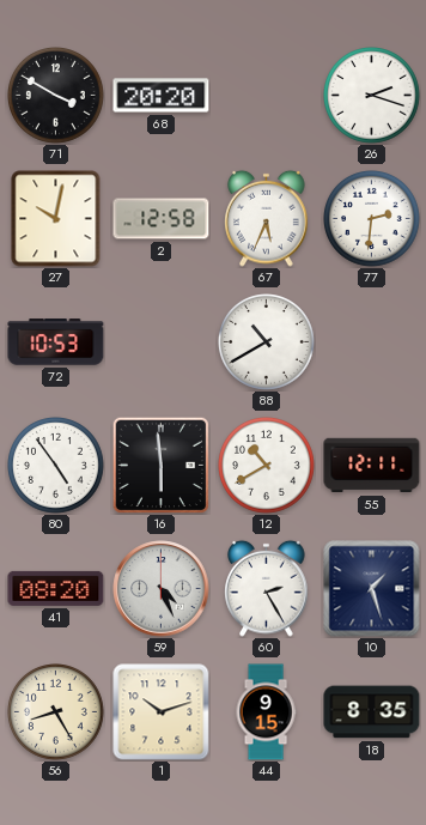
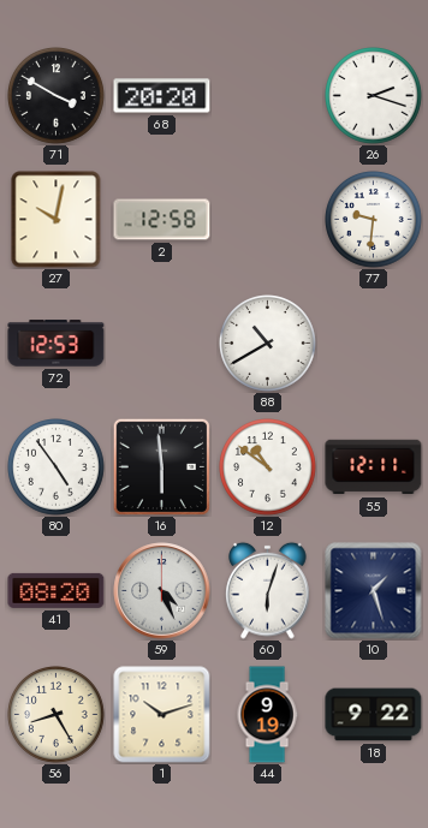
67: 5:34 -> none (267, 218)
77: 2:31 -> 9:31 (374, 220)
72: 10:53 -> 12:53 (57, 344)
12: 10:40 -> 10:51 (268, 467)
60: 2:25 -> 6:03 (268, 590)
44: 9:15 -> 9:19 (267, 715)
18: 8:35 -> 9:22 (374, 715)
